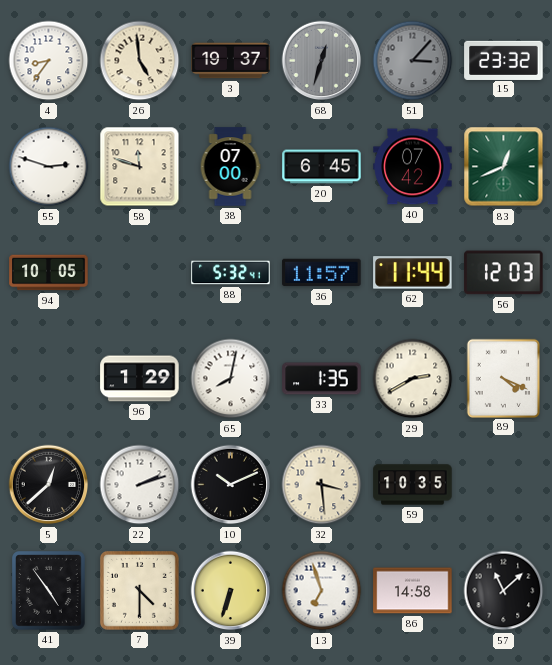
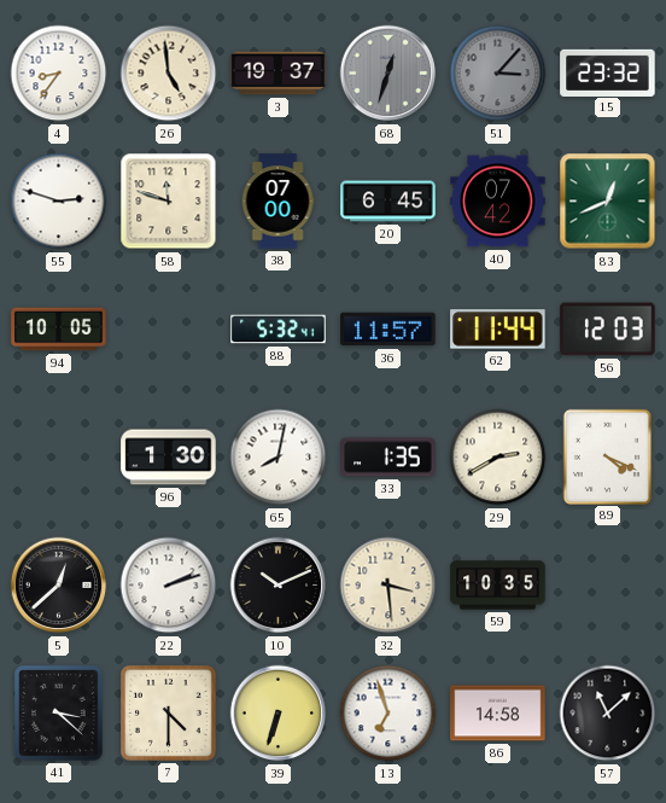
96: 1:29 -> 1:30 (169, 458)
41: 4:54 -> 3:22 (59, 714)
